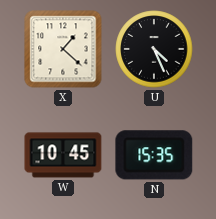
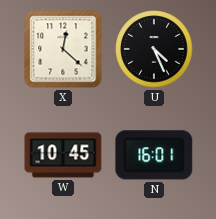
X: 1:22 -> 12:22 (63, 49)
N: 15:35 -> 16:01 (154, 155)
